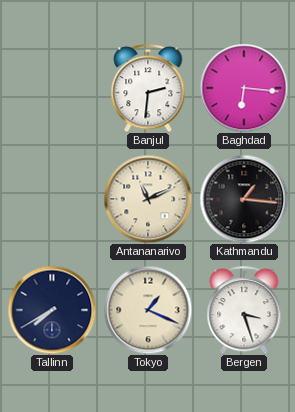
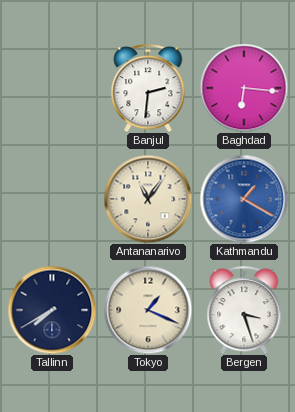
Antananarivo: 11:11 -> 11:06 (148, 199)
Kathmandu: 1:16 -> 1:20 (244, 199)
Kathmandu dial: black -> blue (244, 199)
